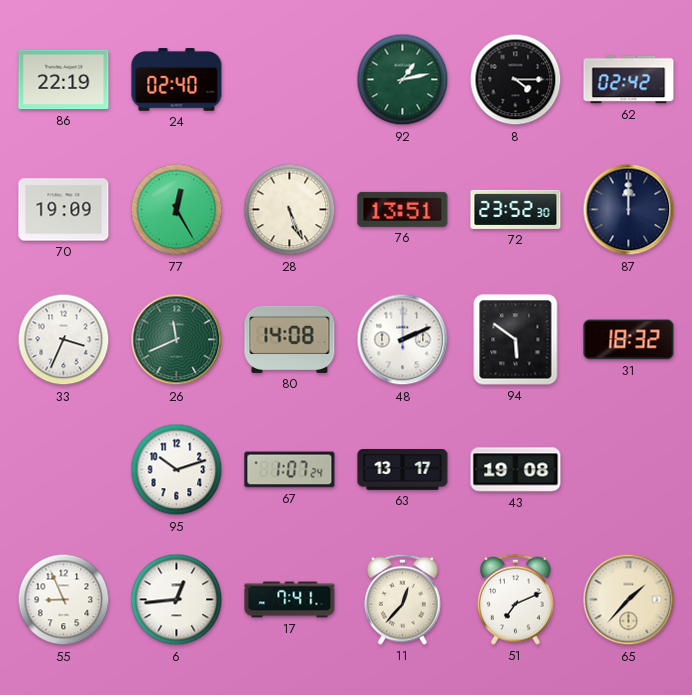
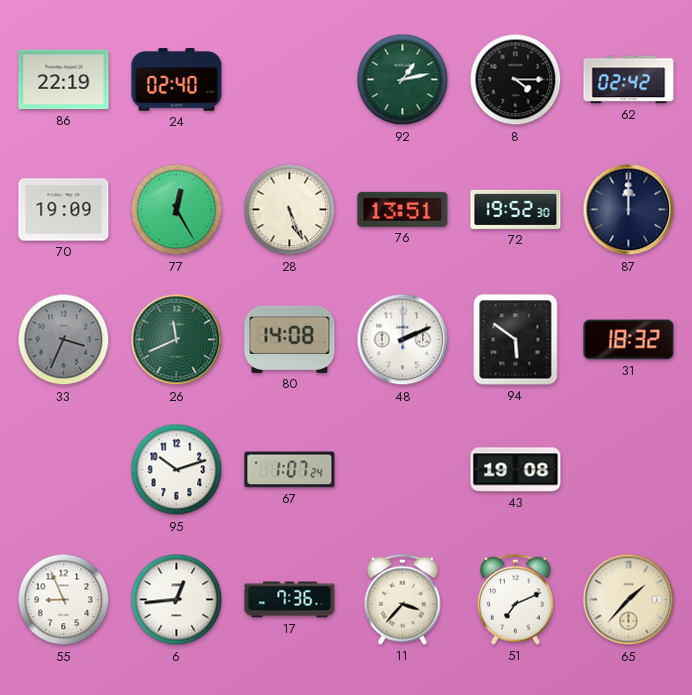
72: 23:52 -> 19:52 (516, 209)
33 dial: white -> grey (64, 340)
63: 13:17 -> none (403, 470)
17: 7:41 -> 7:36 (290, 600)
11: 12:37 -> 3:37 (403, 599)
